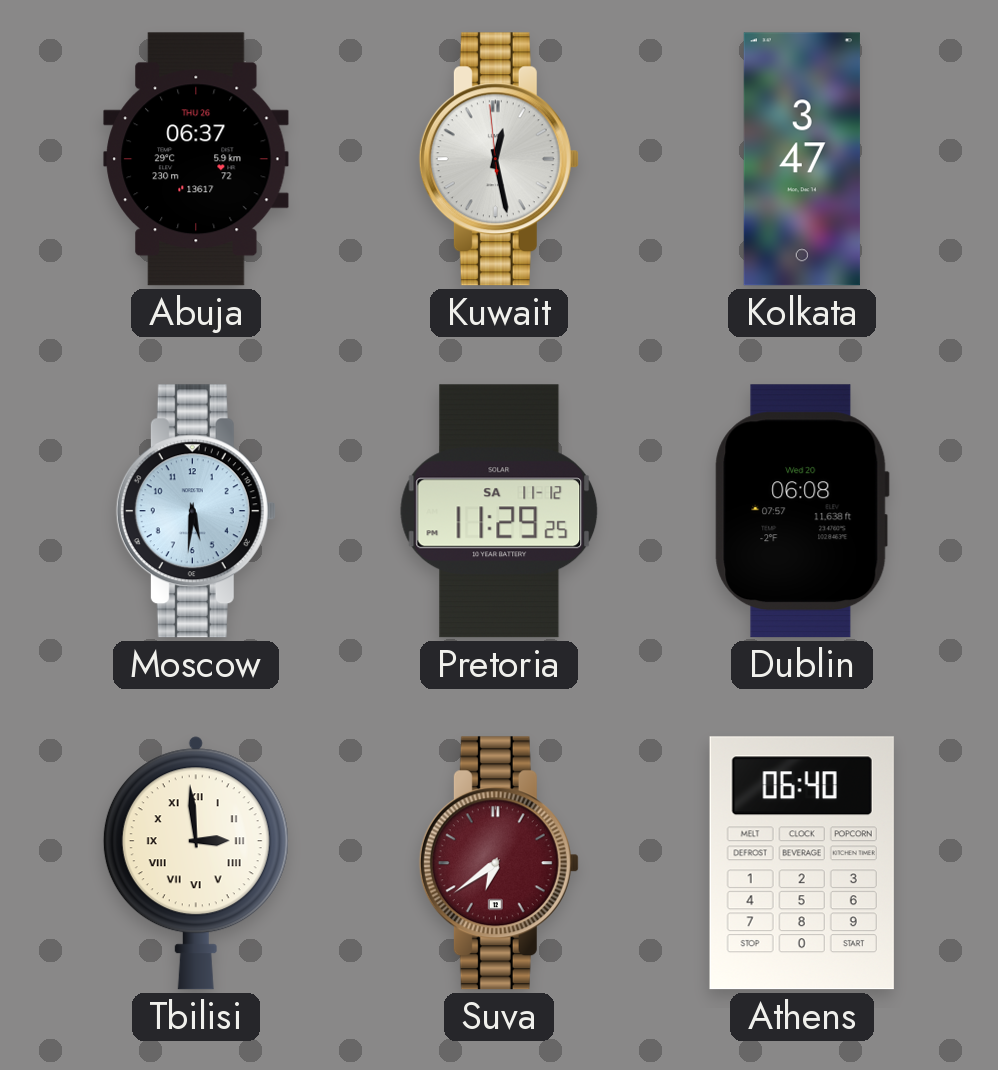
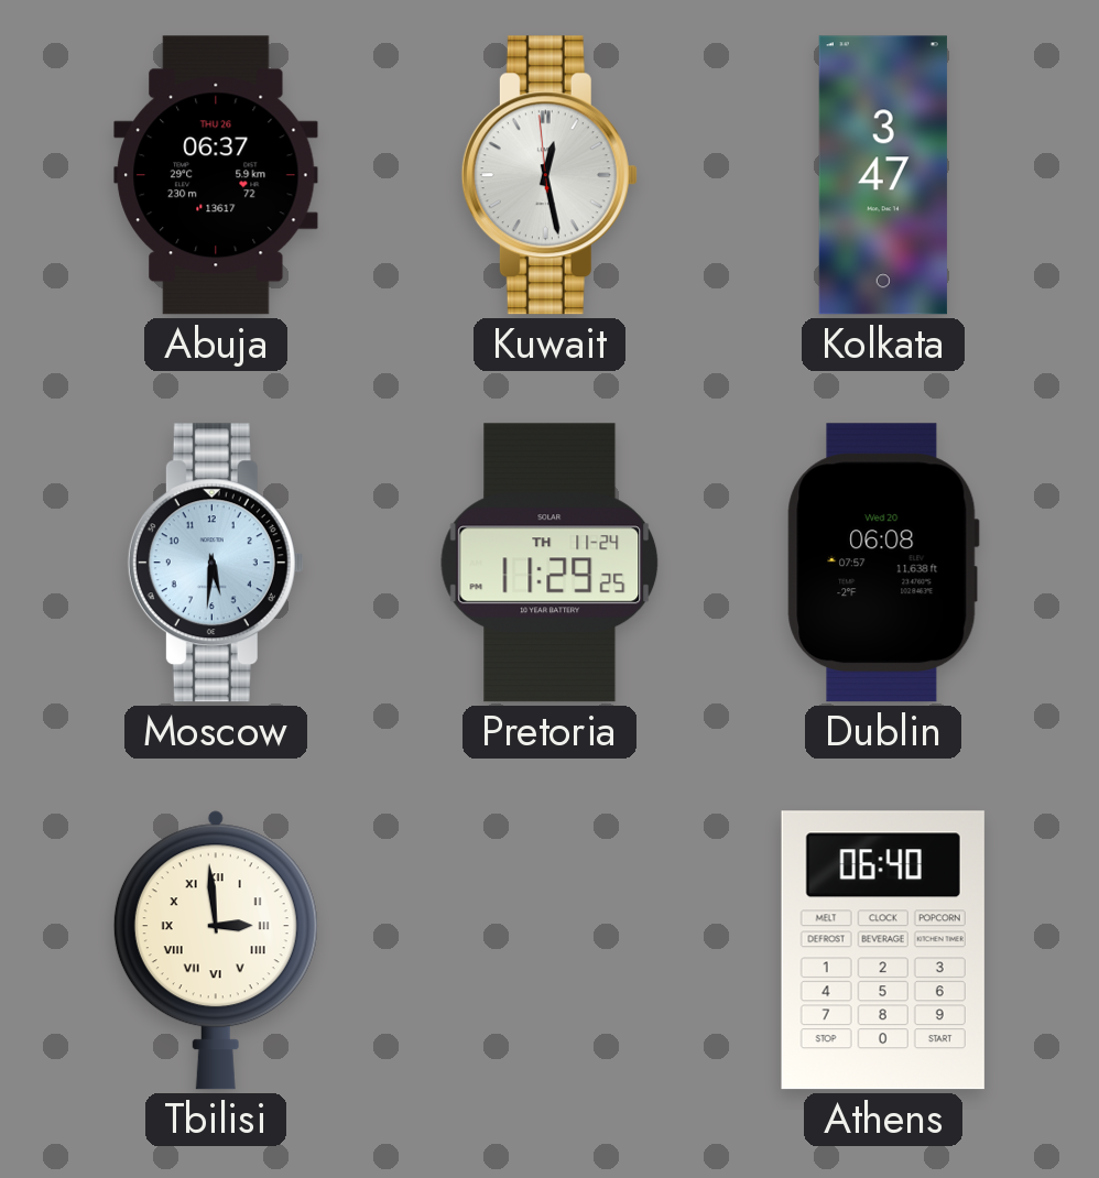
Pretoria date: SA 11-12 -> TH 11-24 (549, 563)
Suva: 6:39 -> none (499, 863)
